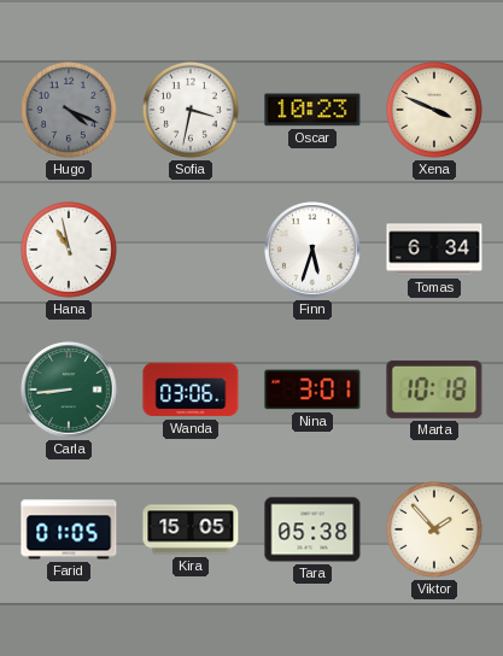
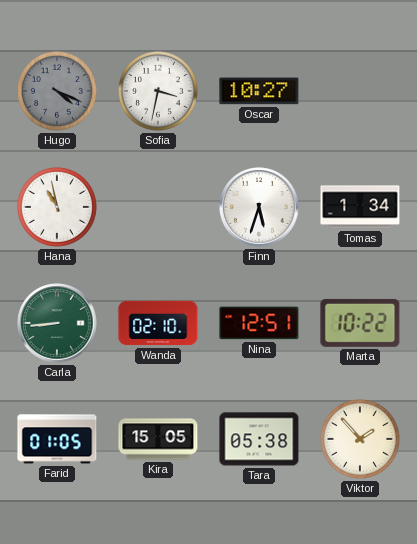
Oscar: 10:23 -> 10:27 (259, 91)
Xena: 3:49 -> none (434, 110)
Tomas: 6:34 -> 1:34 (360, 207)
Wanda: 03:06 -> 02:10 (158, 323)
Nina: 3:01 -> 12:51 (259, 323)
Marta: 10:18 -> 10:22 (360, 323)
